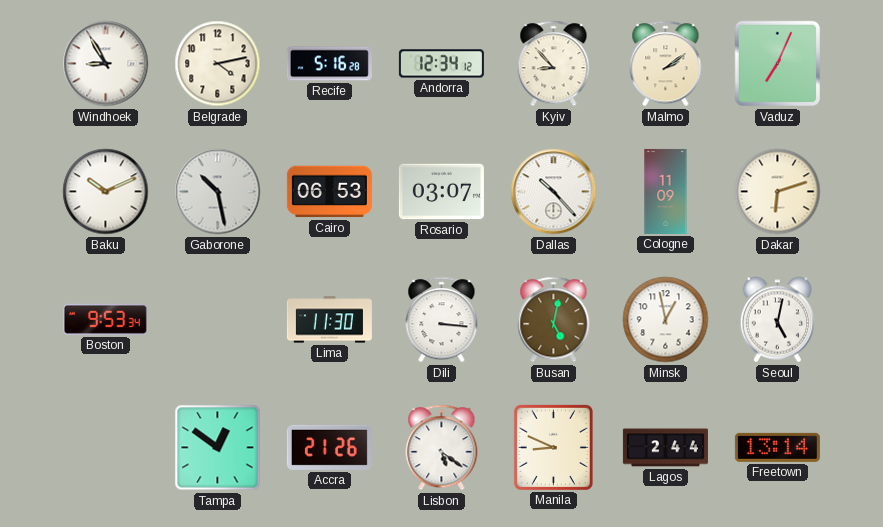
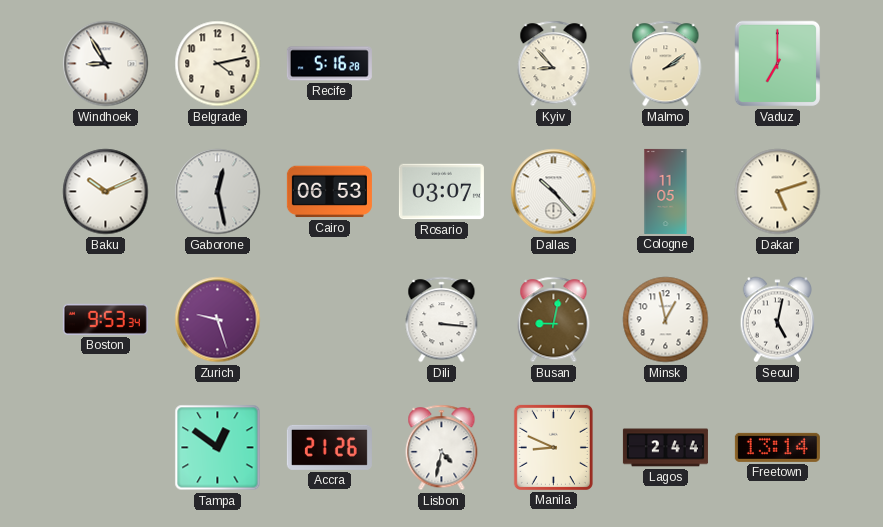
Andorra: 12:34 -> none (441, 64)
Vaduz: 7:04 -> 7:00 (778, 64)
Gaborone: 10:28 -> 12:28 (218, 192)
Cologne: 11:09 -> 11:05 (666, 191)
Dakar: 6:12 -> 5:12 (778, 192)
Zurich: none -> 9:27 (218, 320)
Lima: 11:30 -> none (329, 320)
Busan: 5:02 -> 9:02 (554, 320)
Lisbon: 5:21 -> 4:32 (442, 448)
